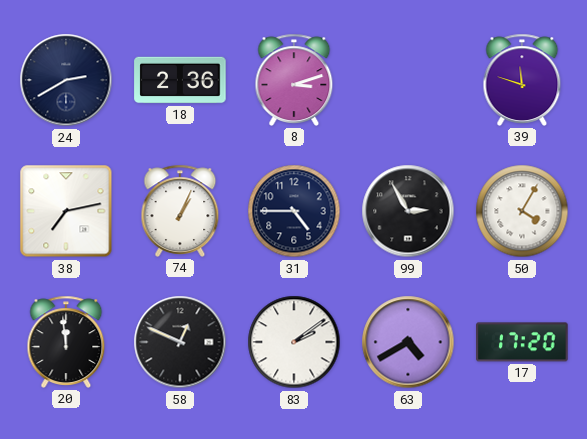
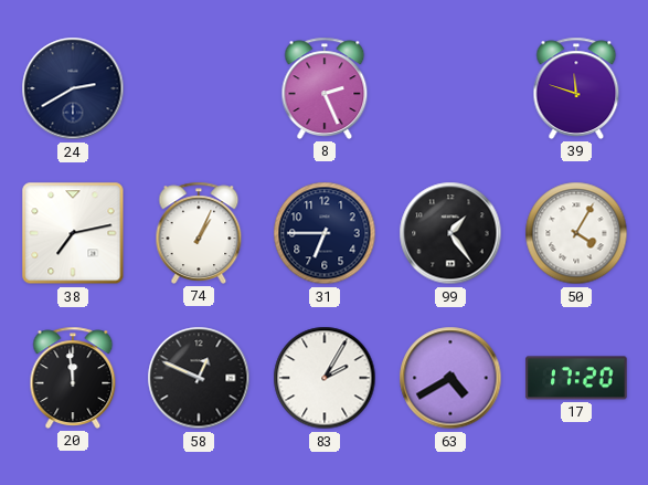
18: 2:36 -> none (180, 80)
8: 3:12 -> 2:26 (325, 88)
31: 4:45 -> 6:45 (325, 233)
99: 2:55 -> 1:24 (450, 233)
83: 2:09 -> 2:05 (325, 378)
